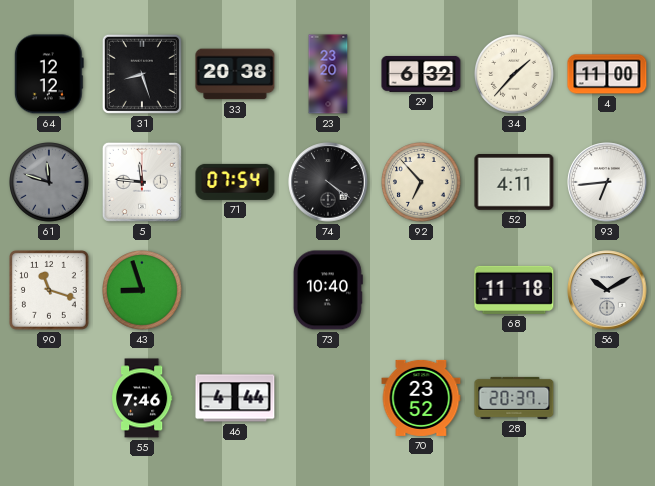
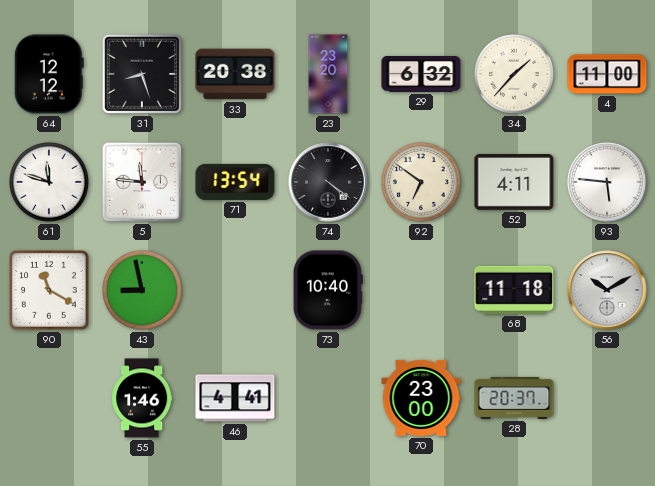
61 dial: grey -> white (50, 183)
71: 07:54 -> 13:54 (235, 182)
92: 6:53 -> 6:51 (422, 183)
93: 6:44 -> 5:46 (607, 182)
90: 11:18 -> 11:20 (50, 291)
43: 8:57 -> 8:58 (143, 291)
55: 7:46 -> 1:46 (143, 398)
46: 4:44 -> 4:41 (235, 398)
70: 23:52 -> 23:00 (421, 398)
